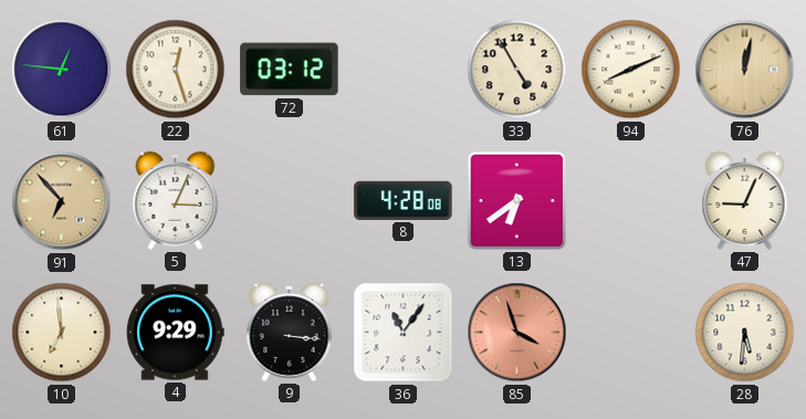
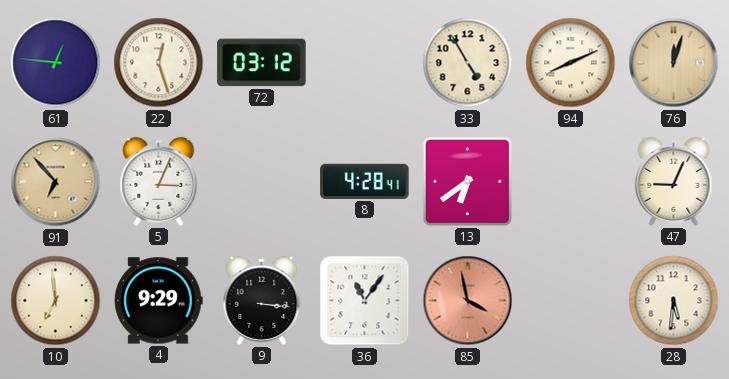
76: 12:02 -> 12:03 (674, 63)
8: 4:28:08 -> 4:28:41 (365, 181)
85: 3:57 -> 3:58 (468, 301)
